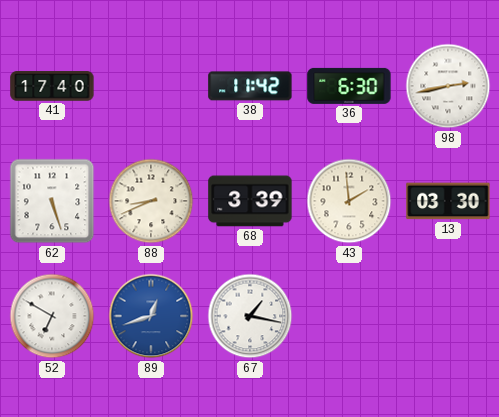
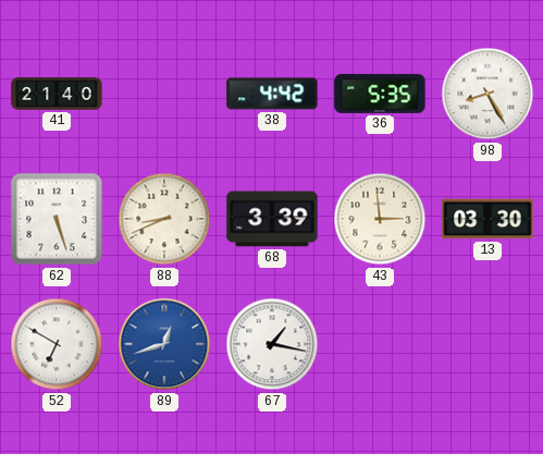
41: 17:40 -> 21:40 (57, 94)
38: 11:42 -> 4:42 (272, 94)
36: 6:30 -> 5:35 (380, 94)
98: 2:43 -> 8:25 (488, 94)
43: 1:59 -> 2:59 (380, 219)
